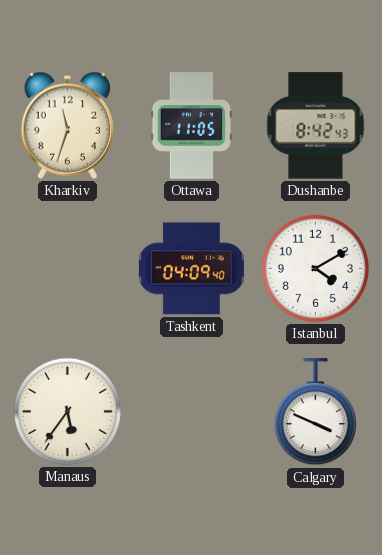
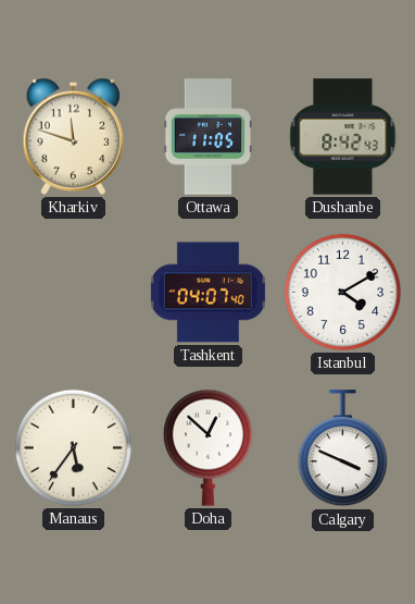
Kharkiv: 11:33 -> 11:48 (74, 136)
Tashkent: 04:09 -> 04:07 (207, 293)
Doha: none -> 12:52 (207, 447)
